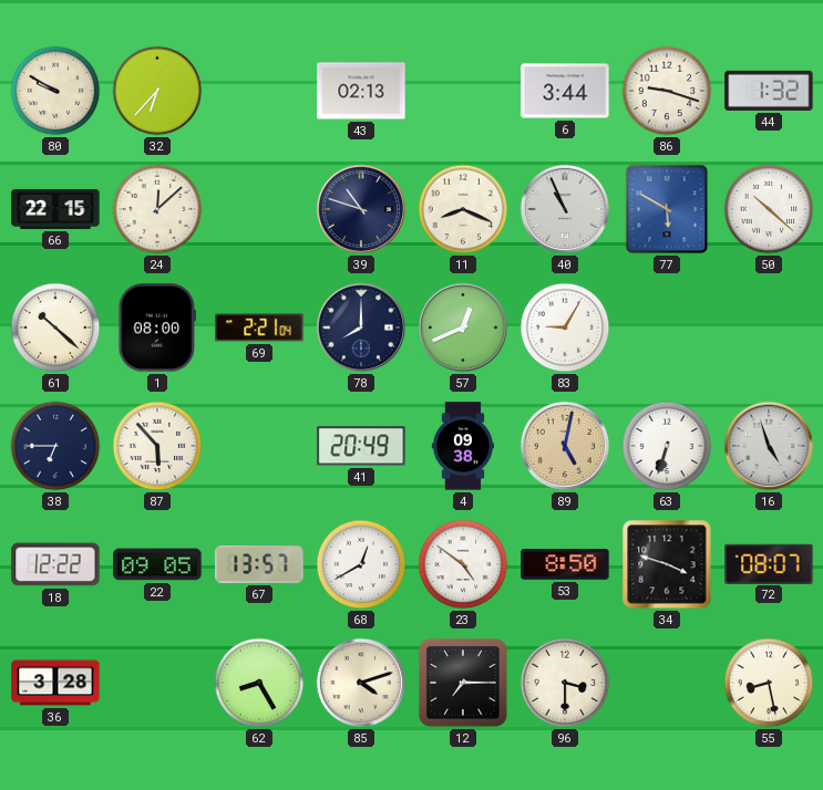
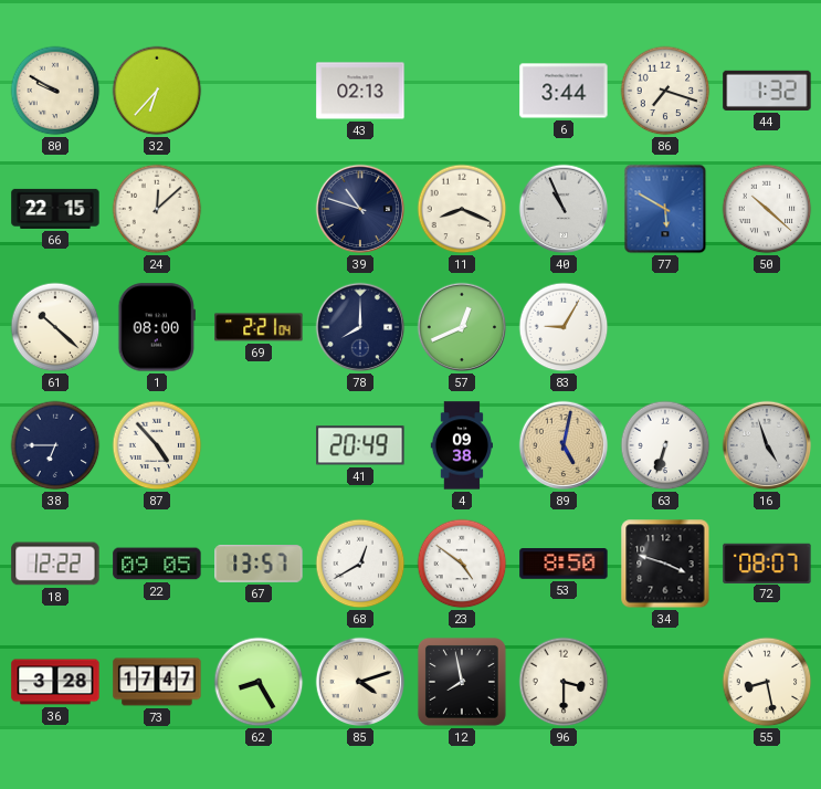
86: 9:18 -> 7:18 (665, 91)
87: 5:53 -> 4:53 (157, 445)
73: none -> 17:47 (157, 682)
12: 7:15 -> 7:58 (462, 682)
